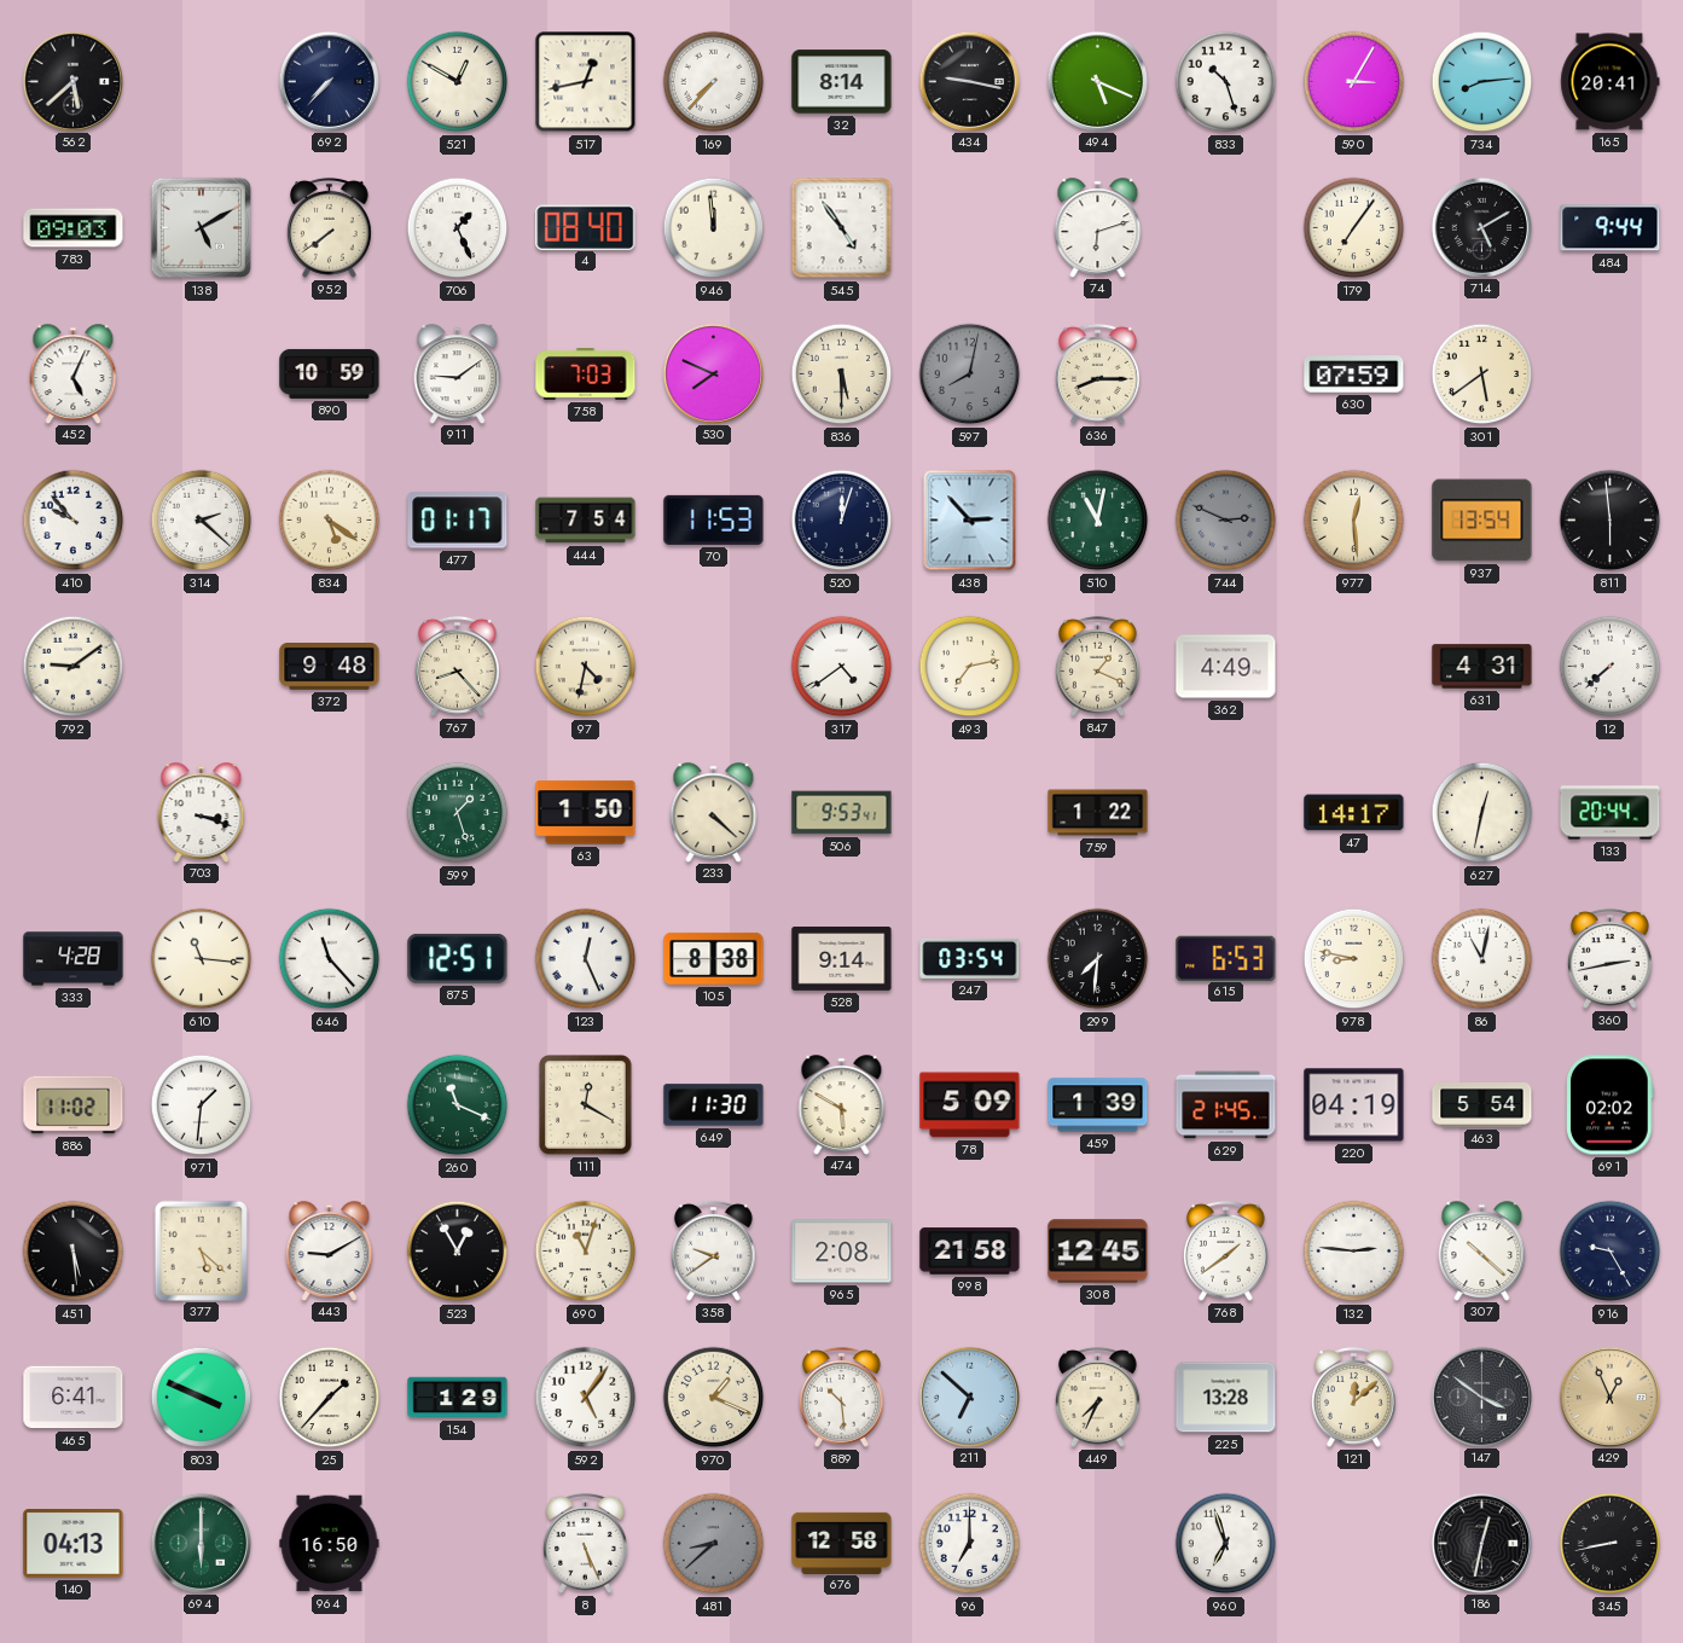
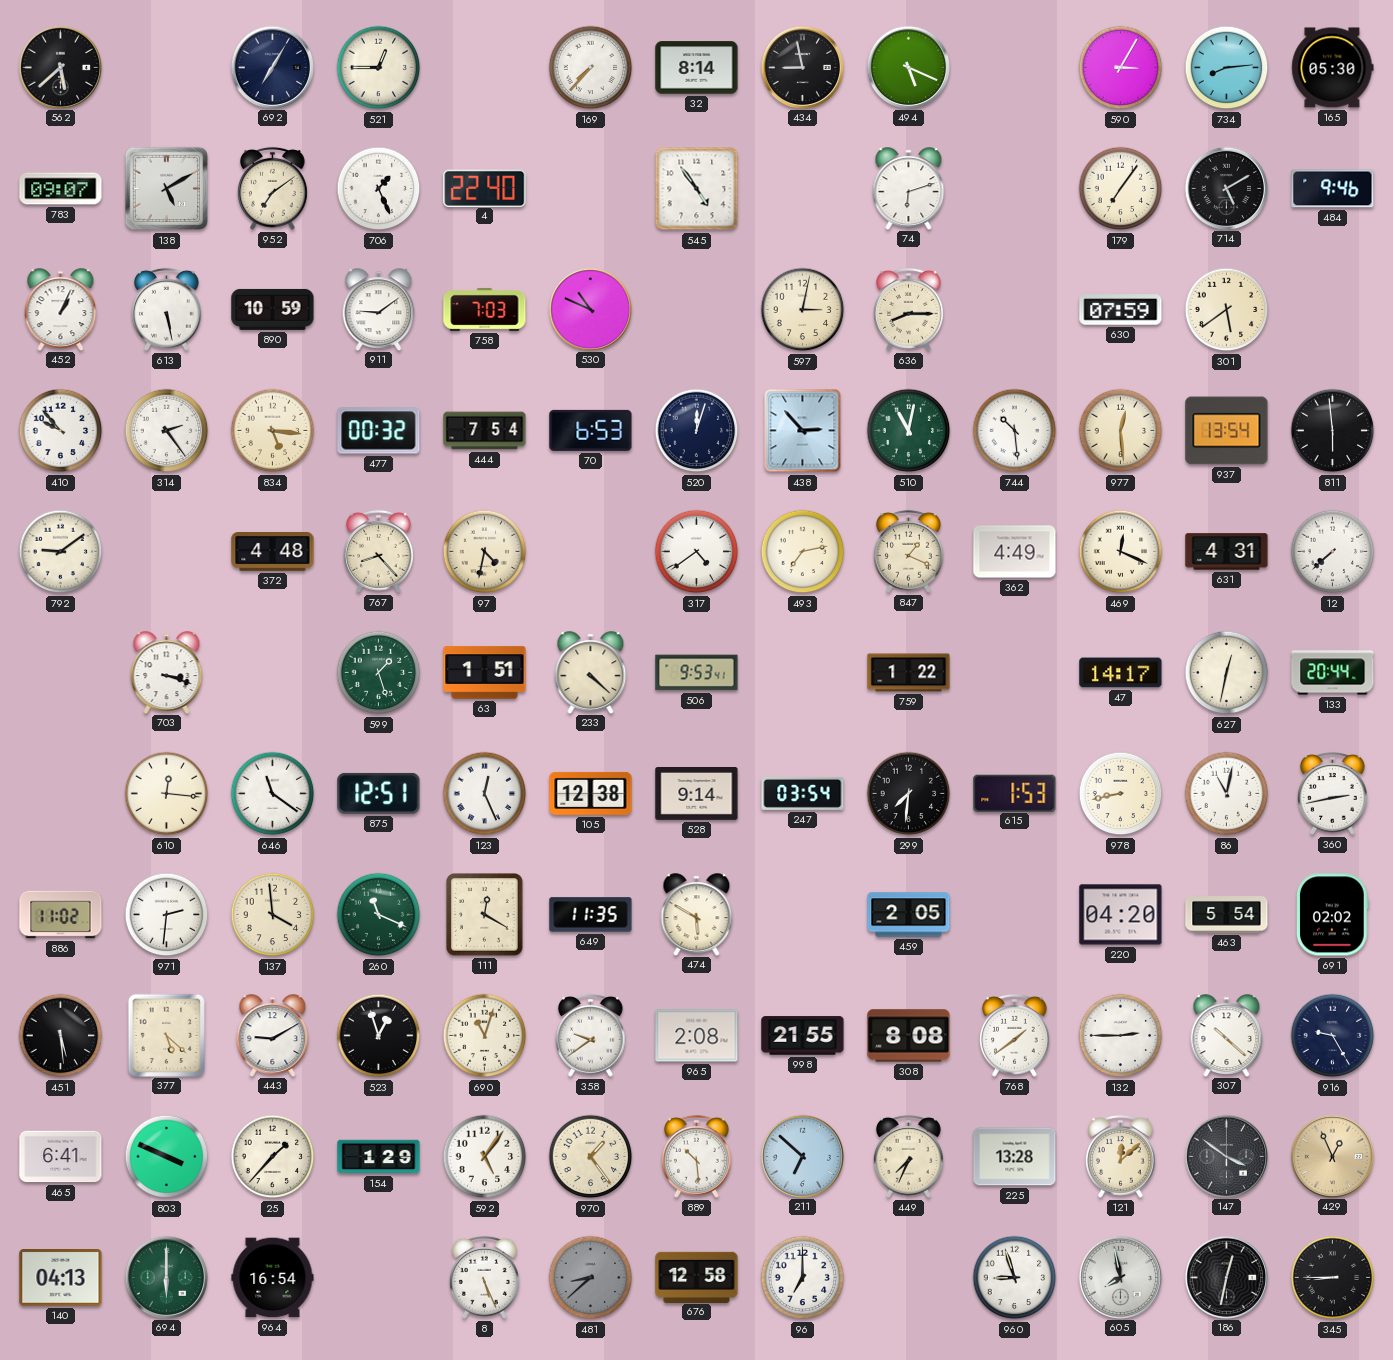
692: 7:37 -> 7:05 (272, 67)
521: 12:50 -> 12:45 (379, 68)
517: 12:43 -> none (586, 82)
434: 9:17 -> 8:58 (802, 67)
833: 10:27 -> none (1226, 82)
165: 20:41 -> 05:30 (1333, 68)
783: 09:03 -> 09:07 (61, 189)
952: 7:39 -> 7:09 (273, 188)
4: 08:40 -> 22:40 (485, 188)
946: 11:59 -> none (714, 228)
484: 9:44 -> 9:46 (1333, 189)
452: 5:04 -> 1:04 (61, 309)
613: none -> 5:28 (167, 309)
530: 7:49 -> 10:49 (590, 309)
836: 5:30 -> none (842, 375)
597: 8:02 -> 3:02 (803, 310)
597 dial: grey -> cream (803, 310)
314: 2:22 -> 2:24 (167, 431)
834: 5:21 -> 5:16 (273, 431)
477: 01:17 -> 00:32 (379, 431)
70: 11:53 -> 6:53 (591, 430)
744: 2:49 -> 10:29 (1015, 431)
744 dial: grey -> white (1015, 431)
372: 9:48 -> 4:48 (273, 552)
469: none -> 12:19 (1121, 552)
63: 1:50 -> 1:51 (485, 673)
333: 4:28 -> none (74, 959)
610: 11:16 -> 12:16 (167, 794)
646: 11:23 -> 11:21 (273, 794)
105: 8:38 -> 12:38 (591, 793)
615: 6:53 -> 1:53 (1015, 793)
978: 8:47 -> 8:43 (1121, 794)
971: 1:31 -> 2:31 (167, 915)
137: none -> 3:59 (273, 915)
649: 11:30 -> 11:35 (591, 915)
78: 5:09 -> none (970, 1105)
459: 1:39 -> 2:05 (909, 915)
629: 21:45 -> none (1226, 1105)
220: 04:19 -> 04:20 (1121, 915)
523: 12:55 -> 12:57 (379, 1036)
998: 21:58 -> 21:55 (803, 1036)
308: 12:45 -> 8:08 (909, 1036)
132: 2:46 -> 2:45 (1121, 1036)
970: 1:19 -> 1:24 (591, 1157)
964: 16:50 -> 16:54 (273, 1278)
960: 6:57 -> 8:57 (1015, 1278)
605: none -> 7:58 (1120, 1277)
345: 8:43 -> 8:45 (1333, 1278)
